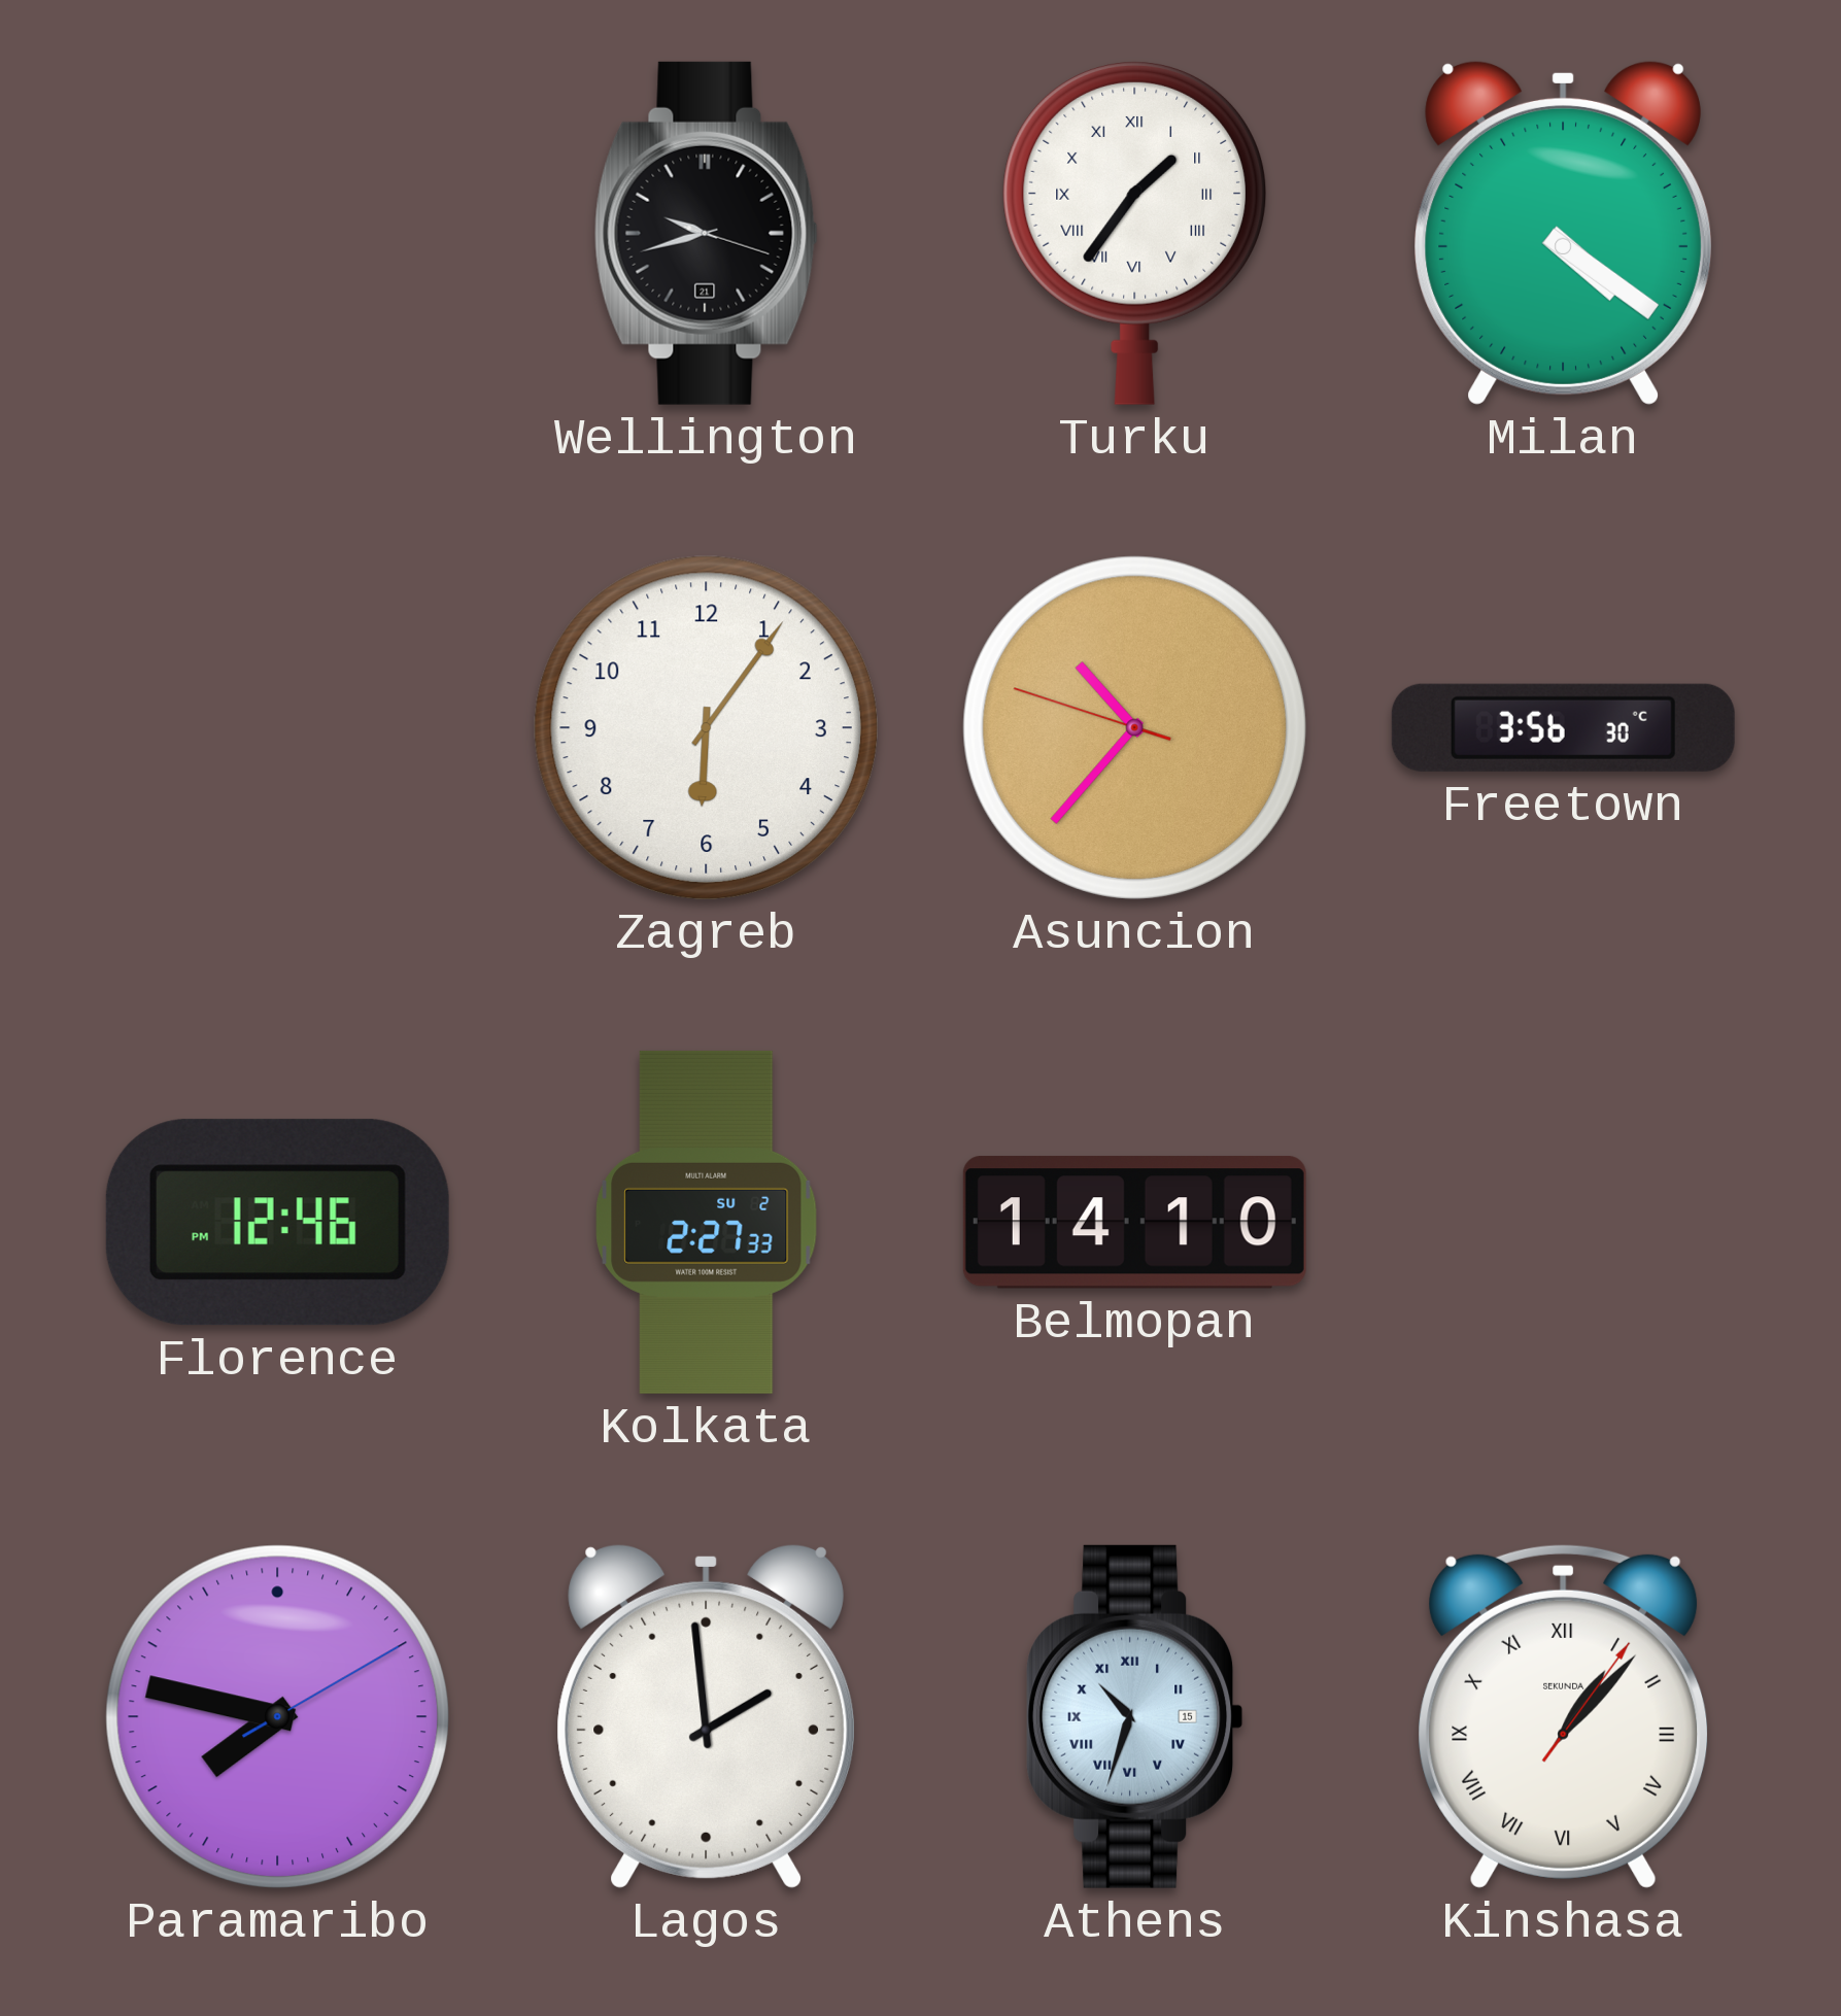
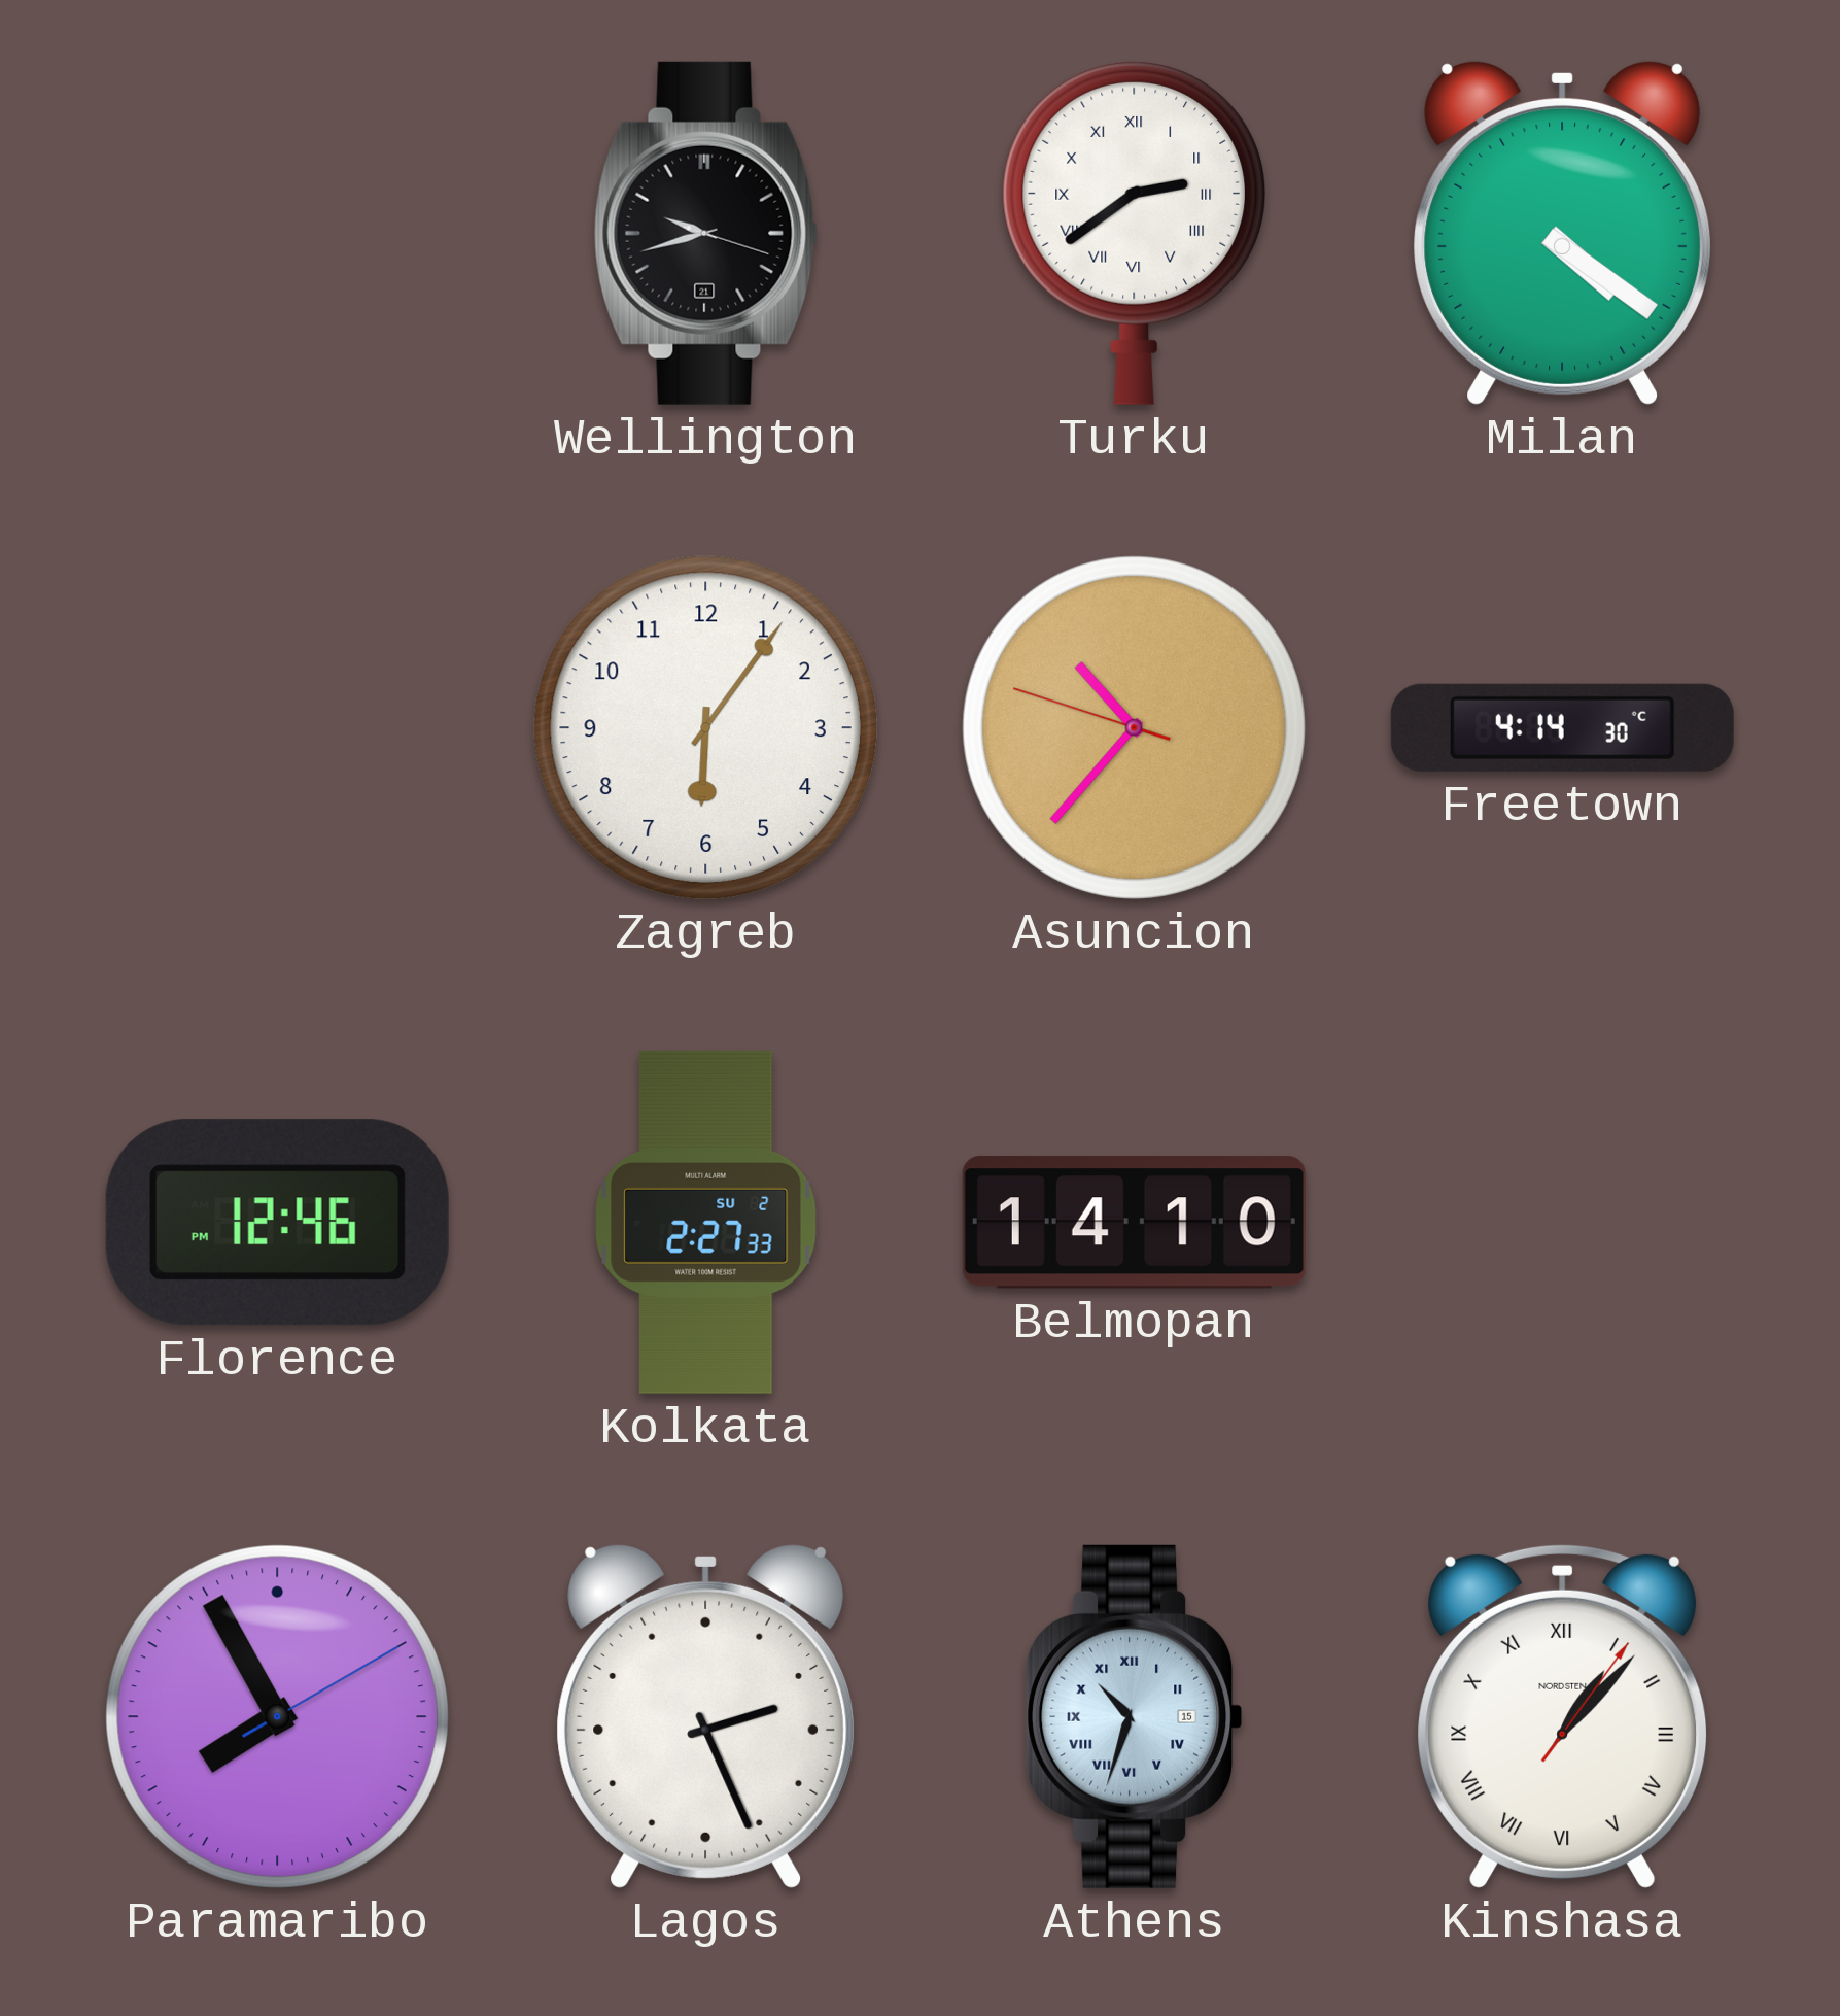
Turku: 1:36 -> 2:39 (1134, 234)
Freetown: 3:56 -> 4:14 (1562, 727)
Paramaribo: 7:47 -> 7:55 (277, 1716)
Lagos: 1:59 -> 2:26 (706, 1716)
Kinshasa brand: SEKUNDA -> NORDSTEN (1563, 1716)
